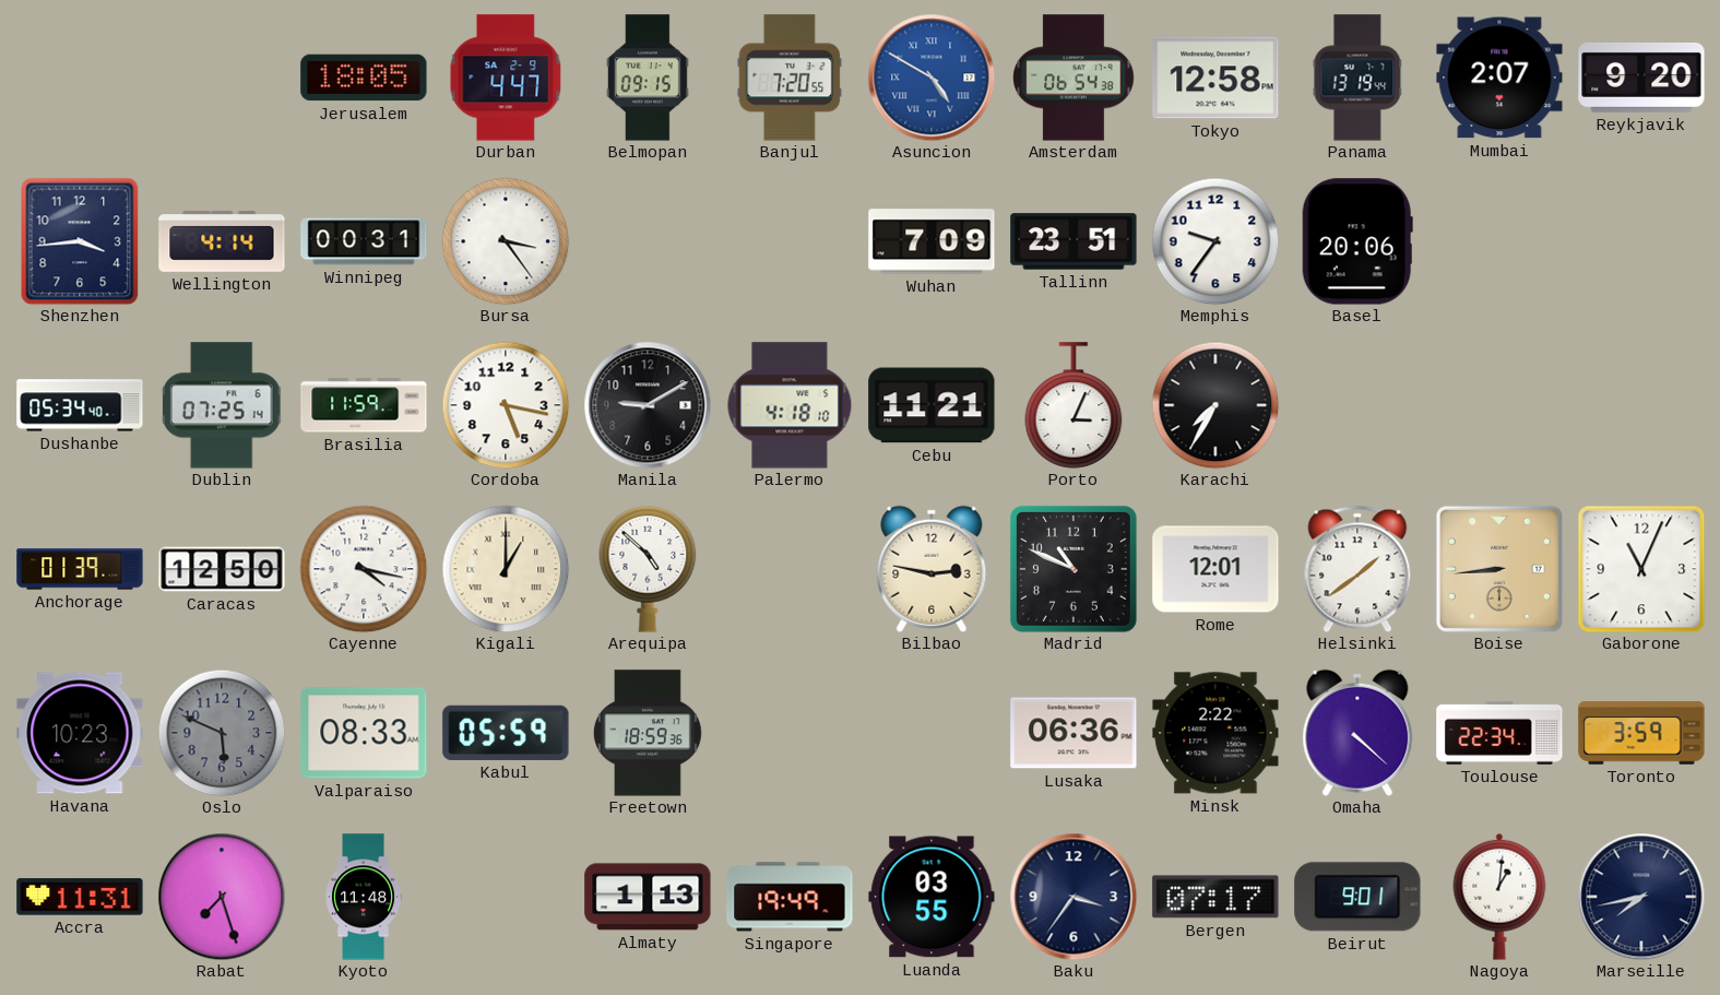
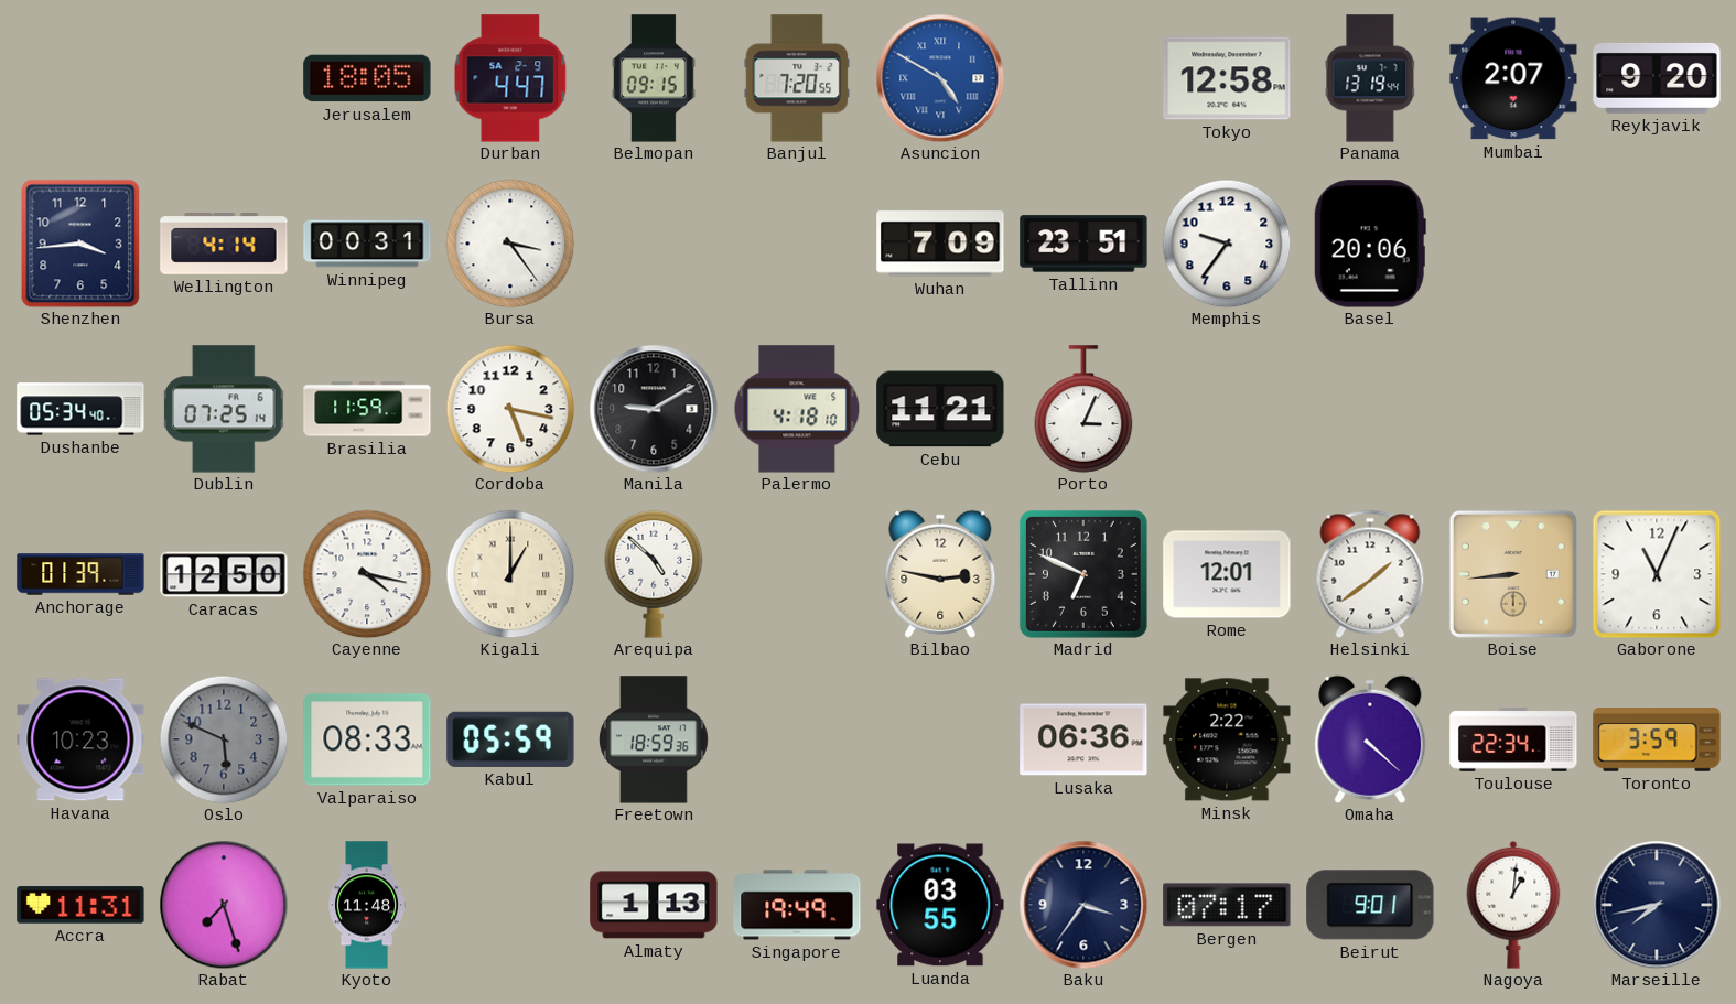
Amsterdam: 06:54 -> none (1073, 78)
Karachi: 7:35 -> none (1215, 405)
Madrid: 10:49 -> 6:49 (1083, 574)
